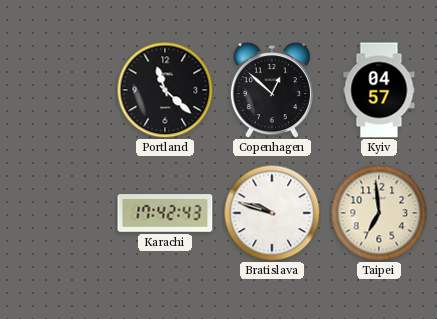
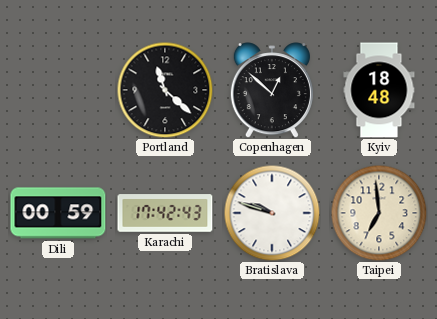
Kyiv: 04:57 -> 18:48 (379, 90)
Dili: none -> 00:59 (58, 213)
